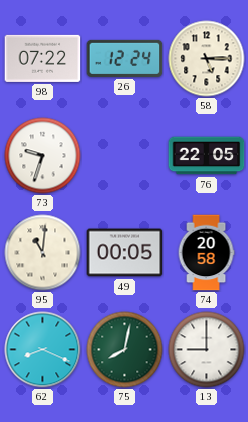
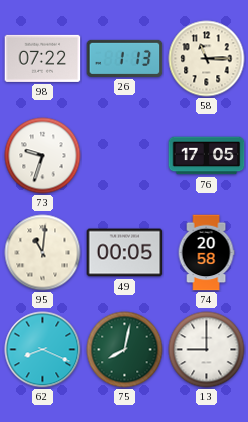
26: 12:24 -> 1:13 (125, 58)
58: 5:15 -> 11:15 (207, 59)
76: 22:05 -> 17:05 (207, 156)
